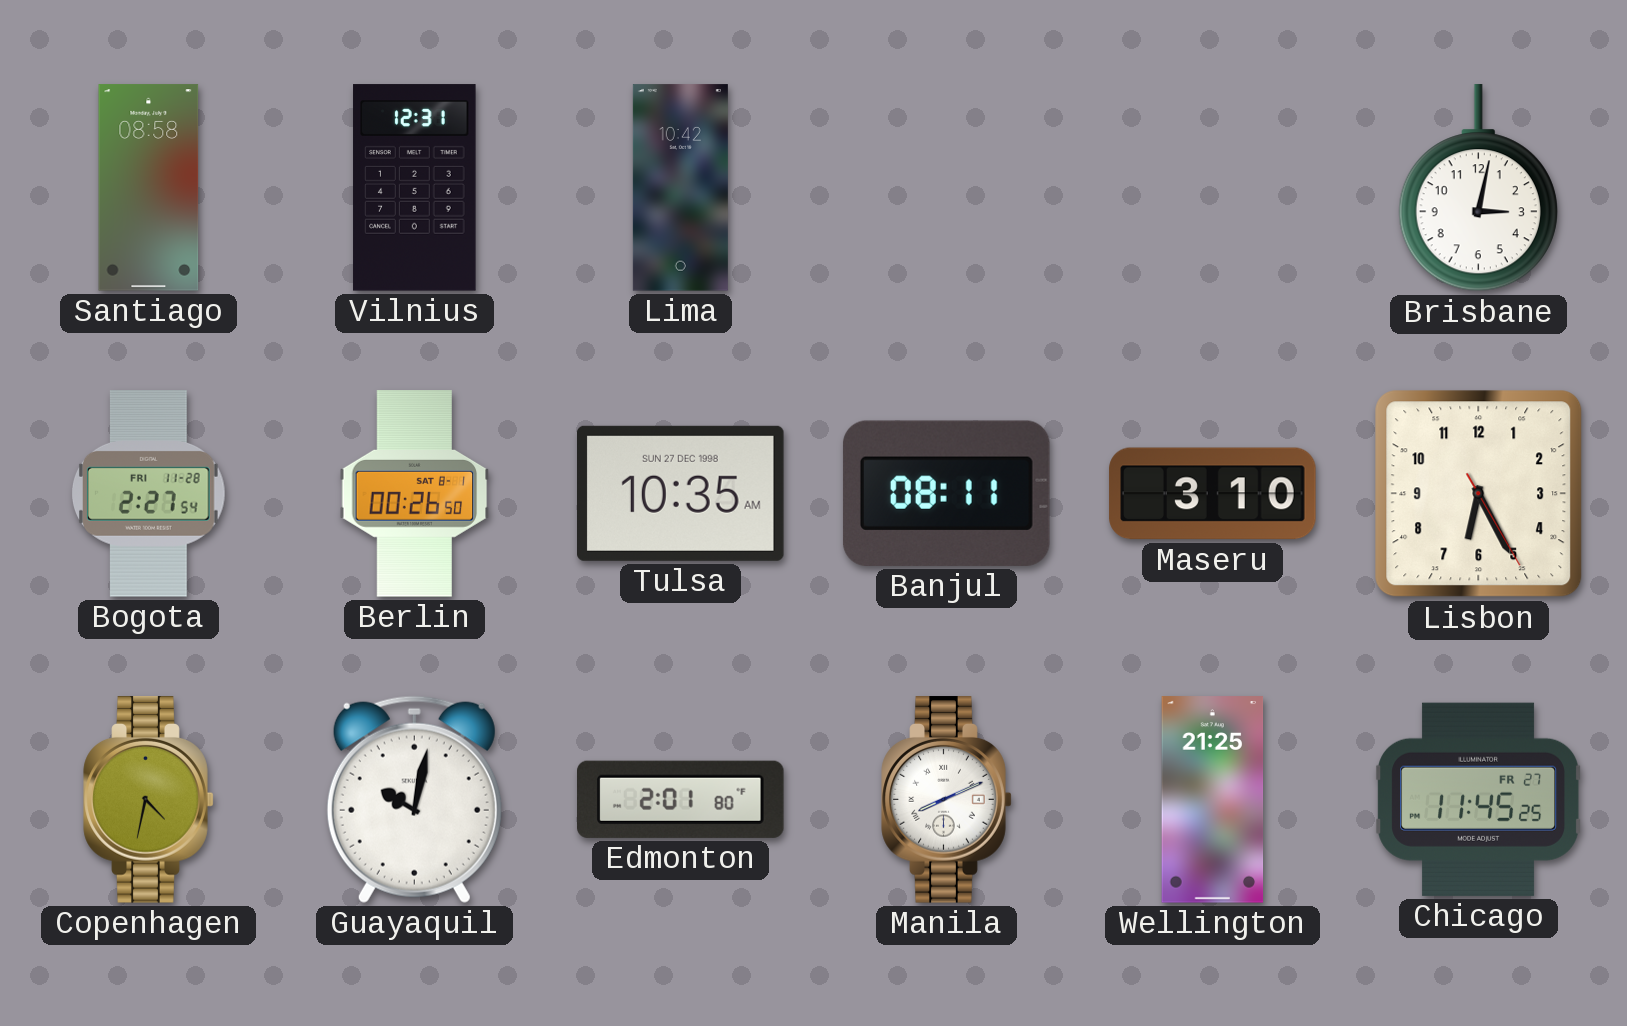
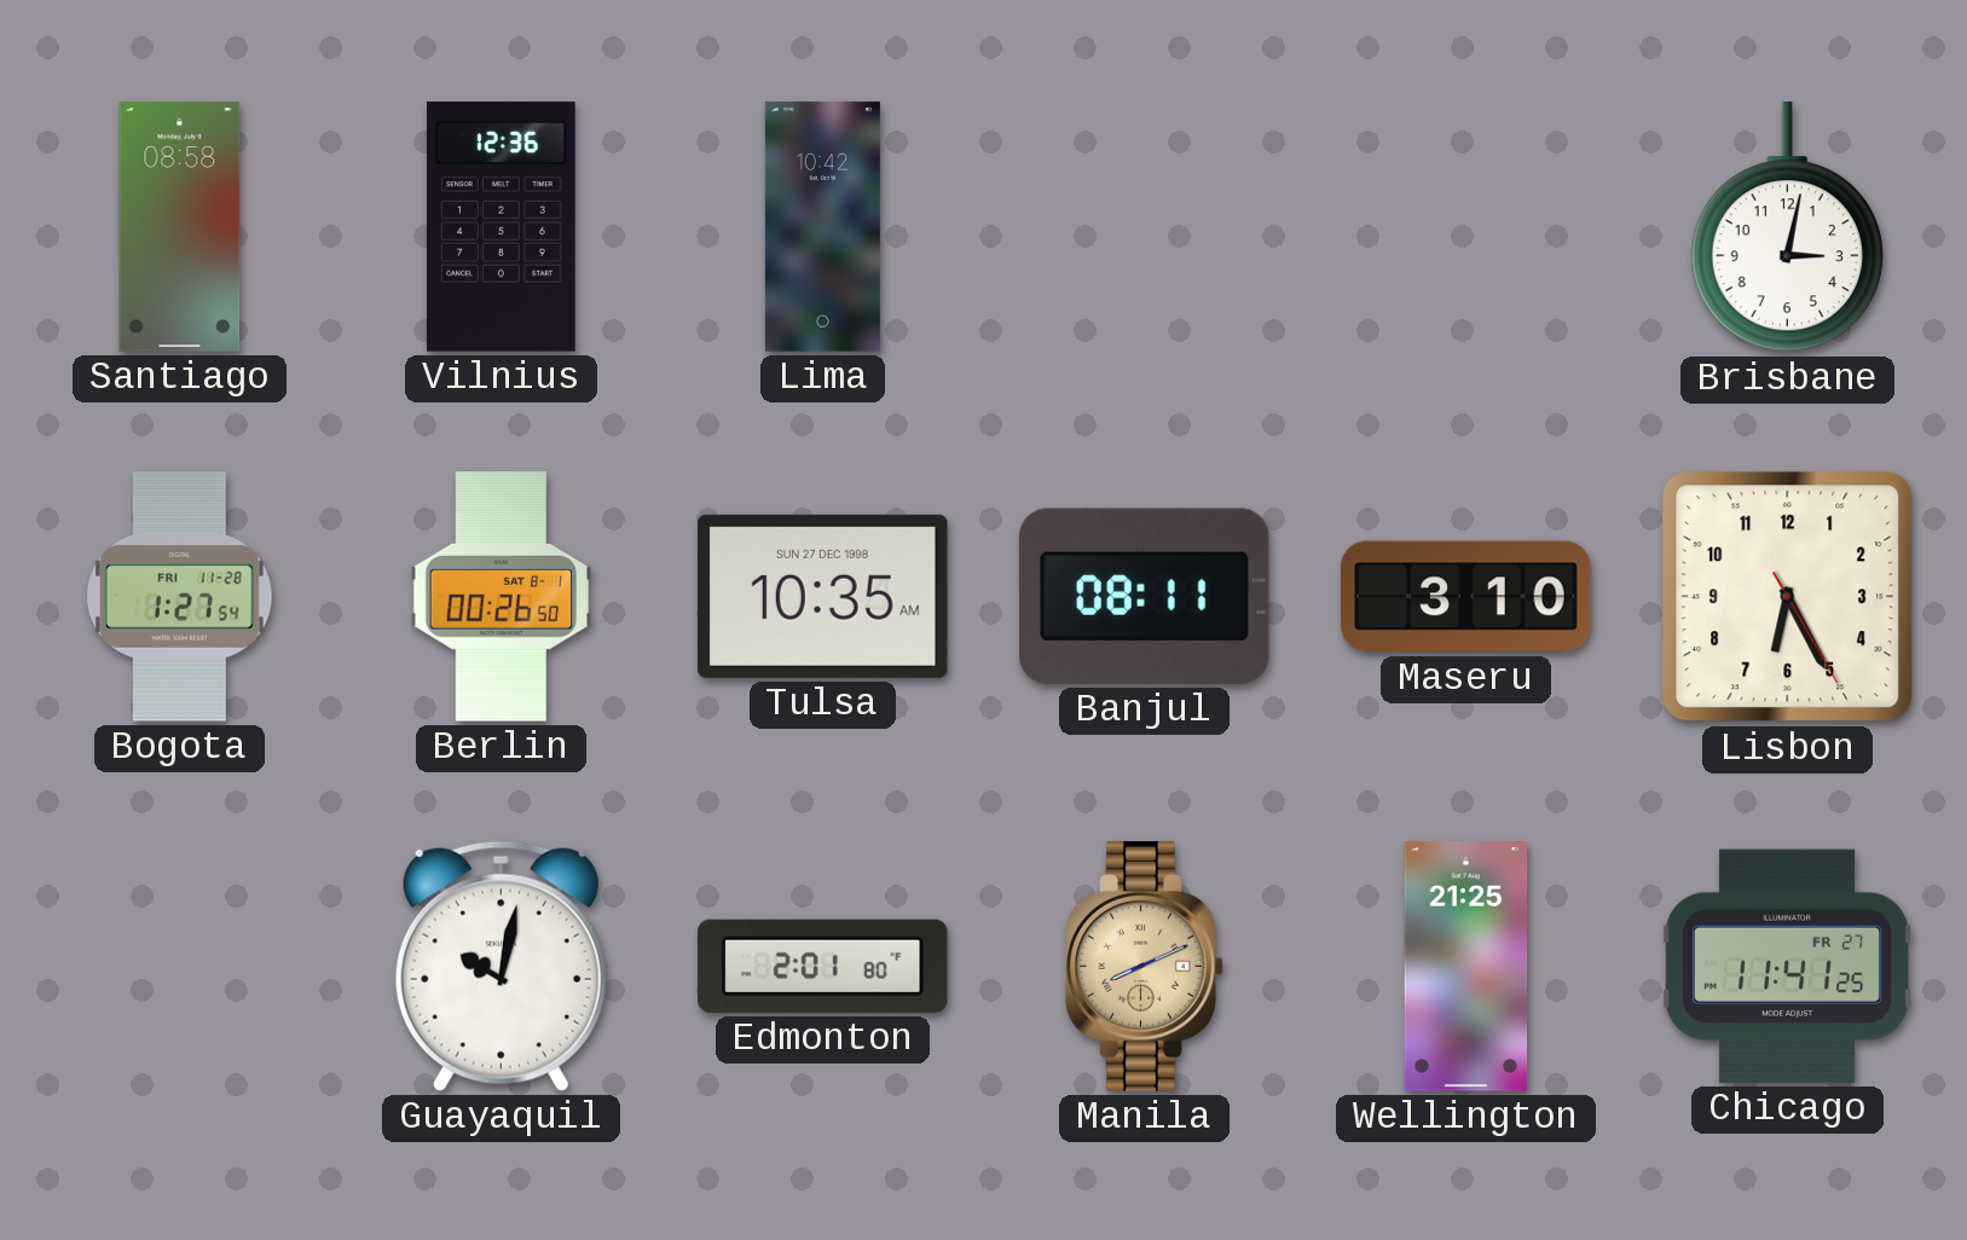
Vilnius: 12:31 -> 12:36 (502, 227)
Bogota: 2:27 -> 1:27 (180, 597)
Copenhagen: 4:32 -> none (149, 800)
Manila dial: white -> champagne (1145, 967)
Chicago: 11:45 -> 11:41 (1787, 966)
